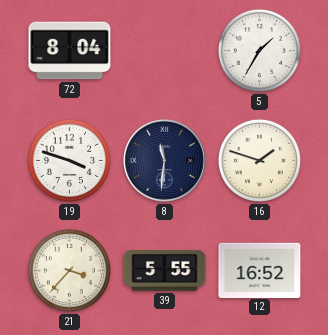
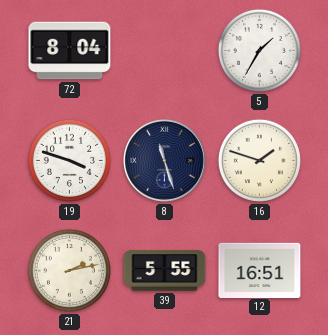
8: 11:31 -> 11:27 (164, 160)
21: 3:37 -> 2:13 (69, 270)
12: 16:52 -> 16:51 (260, 270)
